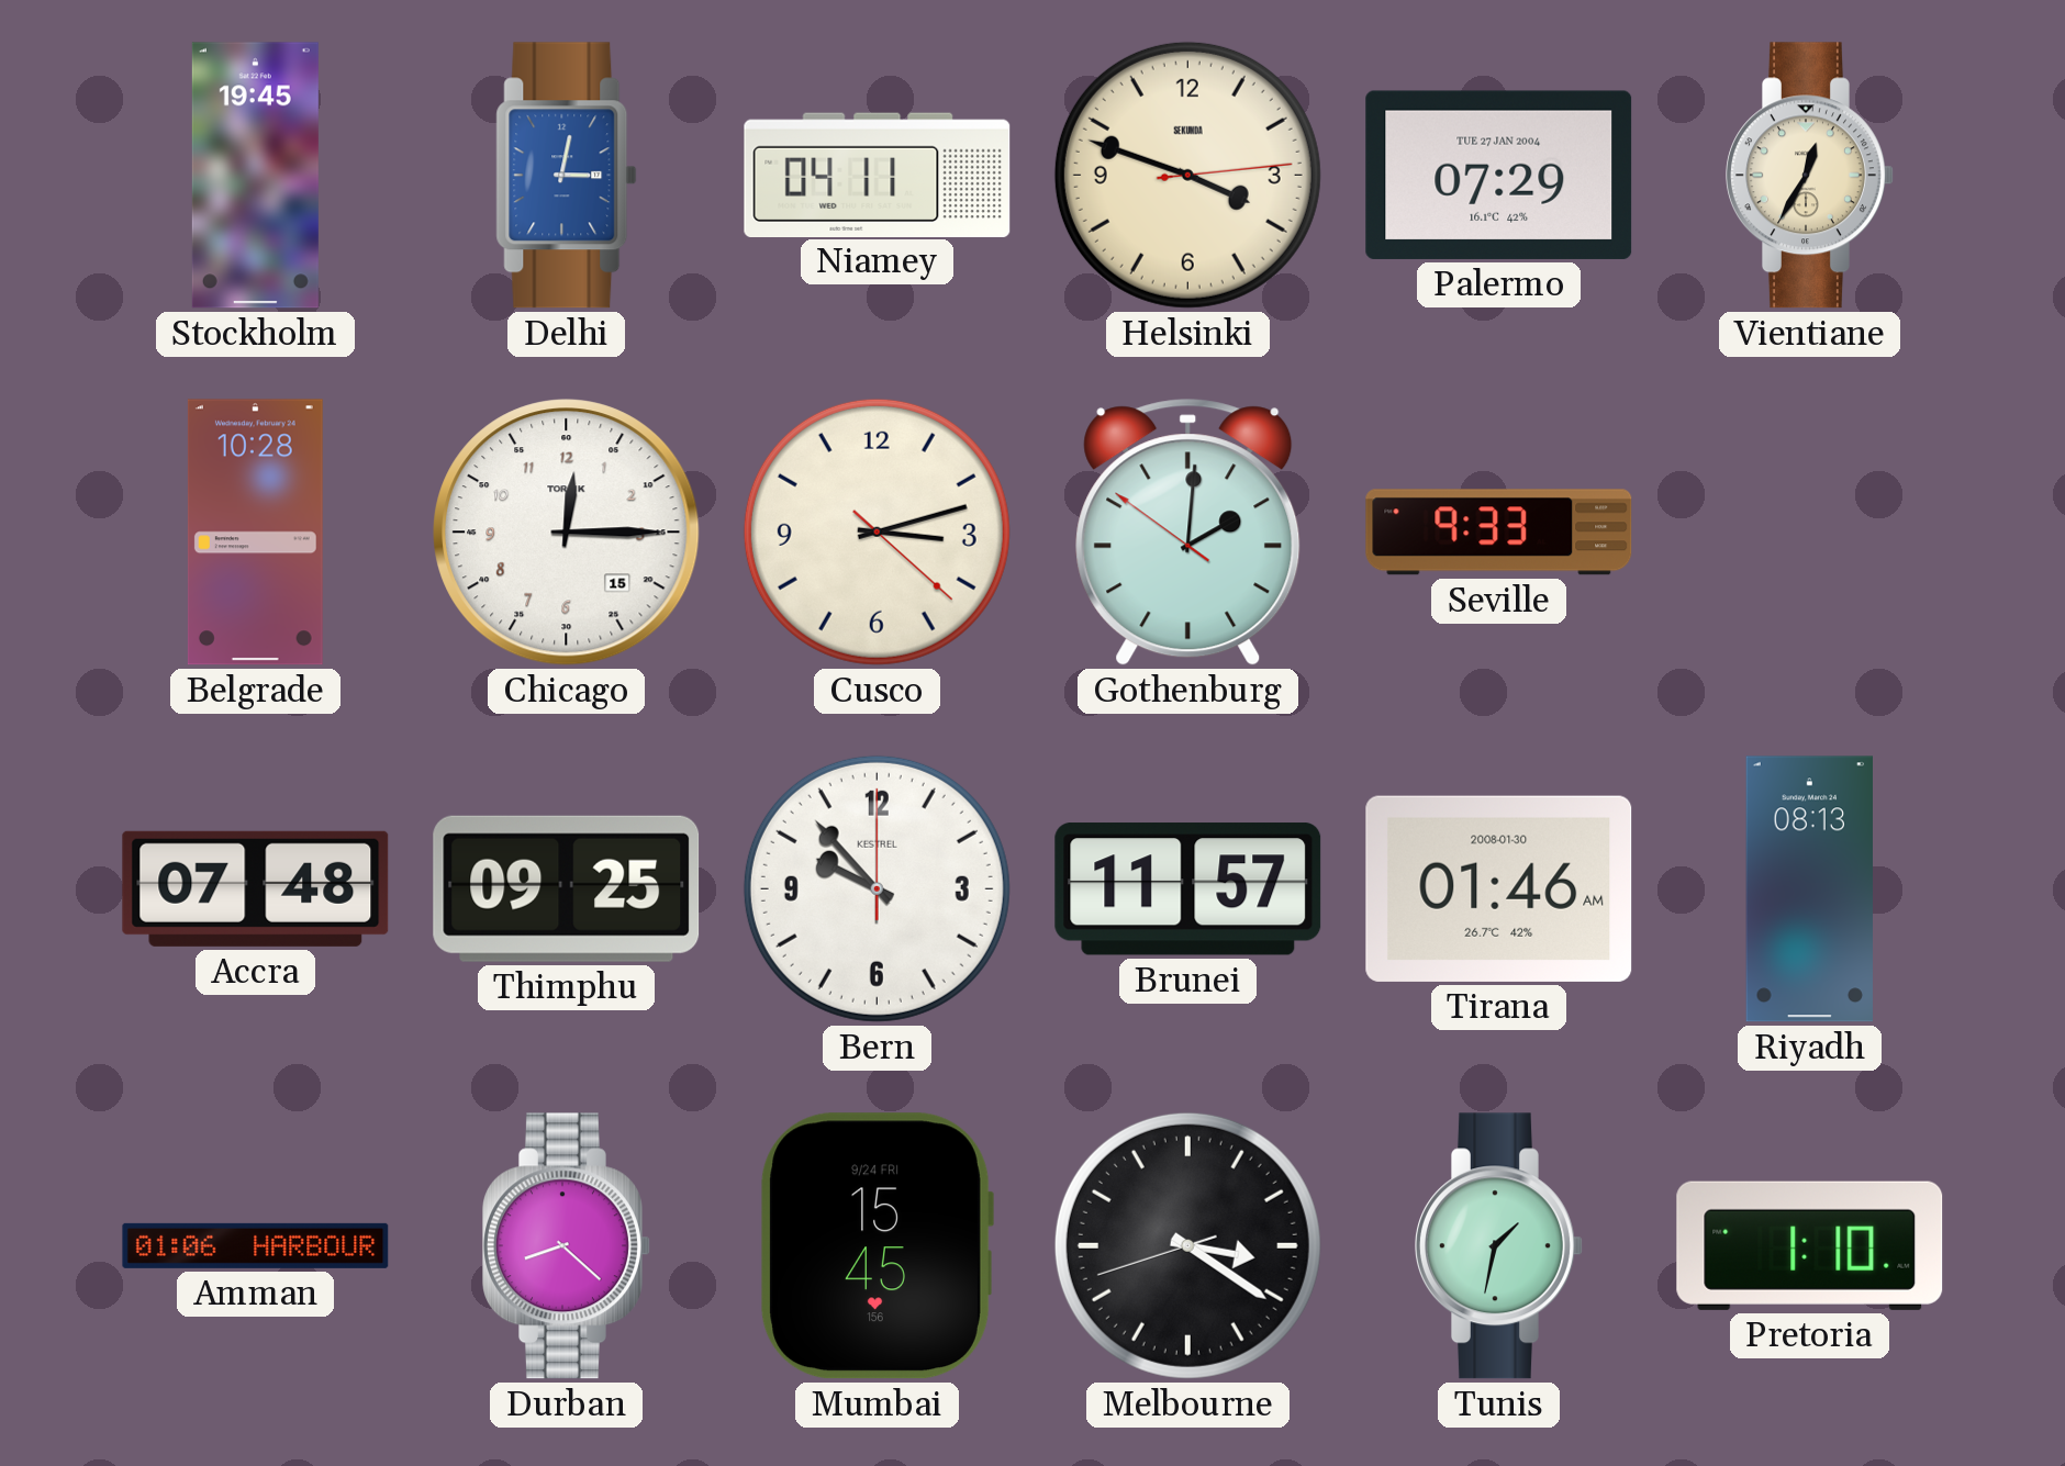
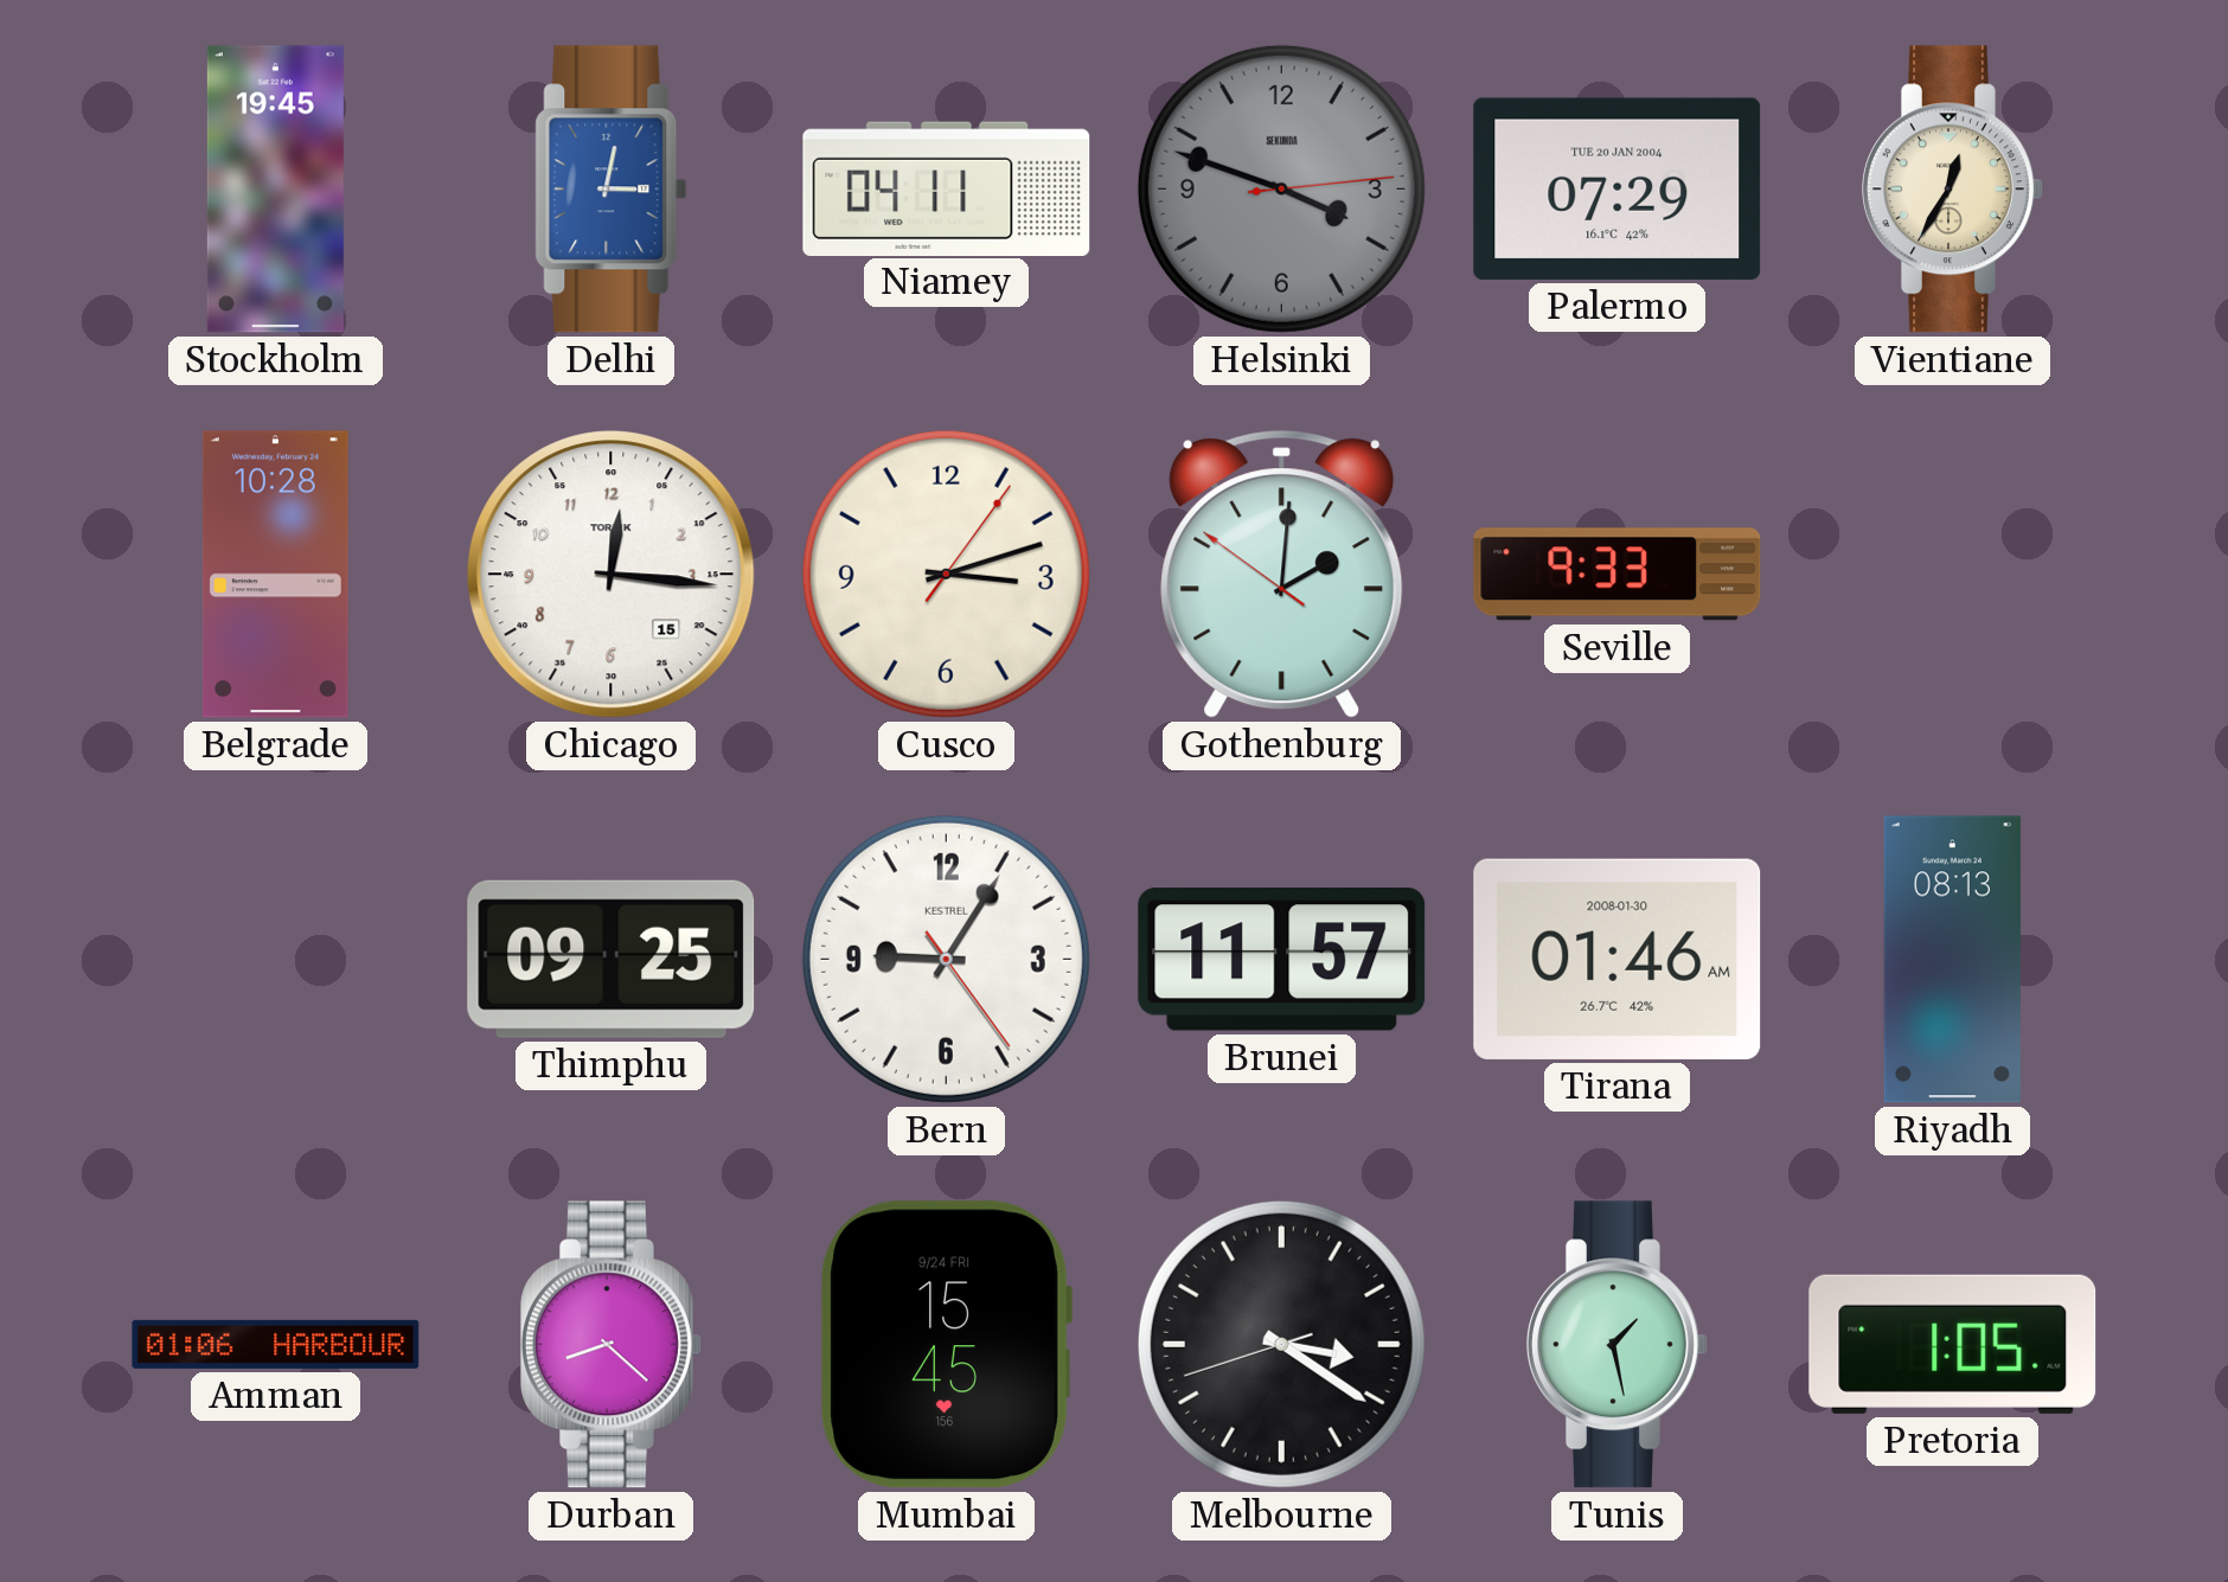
Helsinki dial: cream -> grey (1281, 188)
Palermo date: TUE 27 JAN 2004 -> TUE 20 JAN 2004 (1618, 188)
Chicago: 12:15 -> 12:16 (612, 575)
Cusco: 3:12:22 -> 3:12:06 (946, 574)
Accra: 07:48 -> none (256, 888)
Bern: 9:53 -> 9:05 (946, 959)
Tunis: 1:32 -> 1:28 (1618, 1345)
Pretoria: 1:10 -> 1:05 (1953, 1344)
